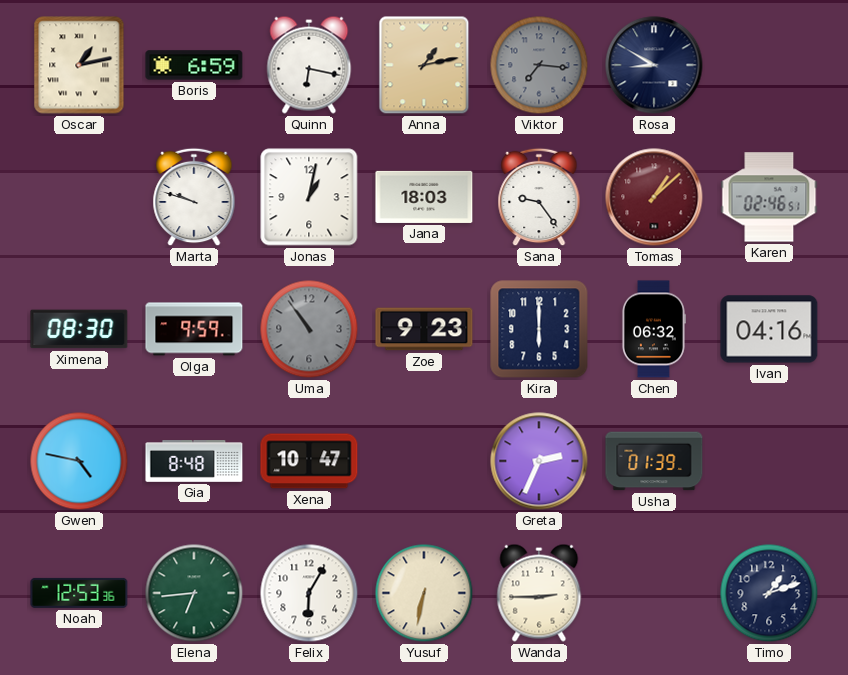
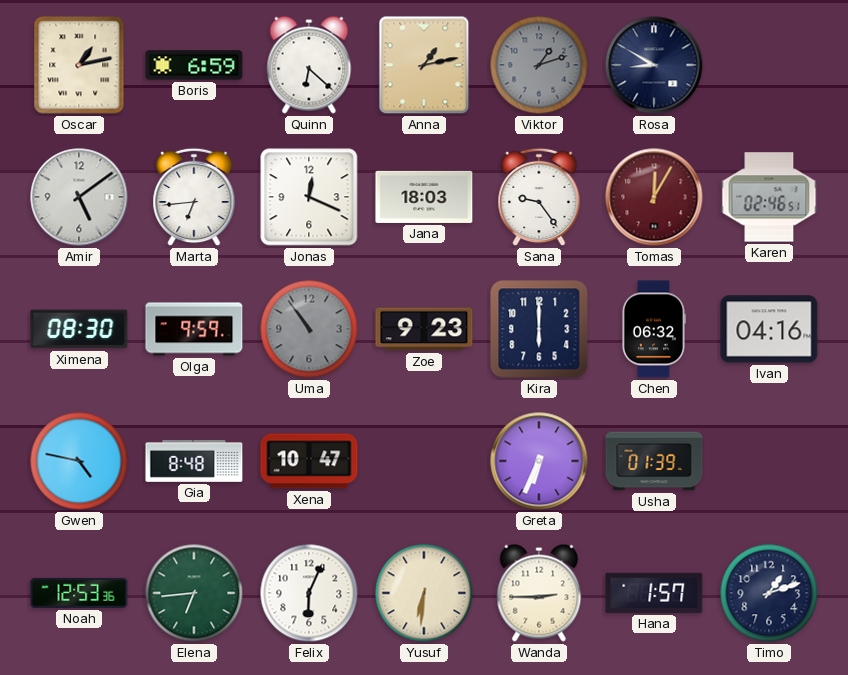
Quinn: 6:17 -> 6:22 (309, 65)
Viktor: 7:16 -> 1:12 (539, 65)
Amir: none -> 5:09 (79, 197)
Marta: 9:48 -> 6:44 (194, 197)
Jonas: 1:02 -> 12:19 (309, 197)
Tomas: 1:08 -> 12:05 (654, 197)
Greta: 2:34 -> 6:34 (539, 461)
Felix: 6:05 -> 6:04 (309, 593)
Yusuf: 6:32 -> 6:31 (424, 593)
Hana: none -> 1:57 (654, 593)
